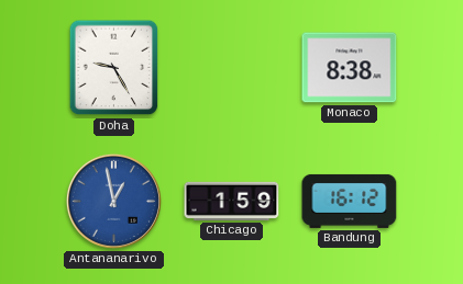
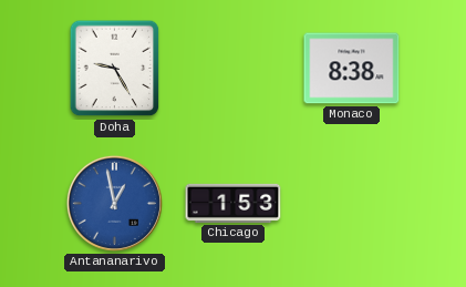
Chicago: 1:59 -> 1:53 (234, 203)
Bandung: 16:12 -> none (350, 201)
